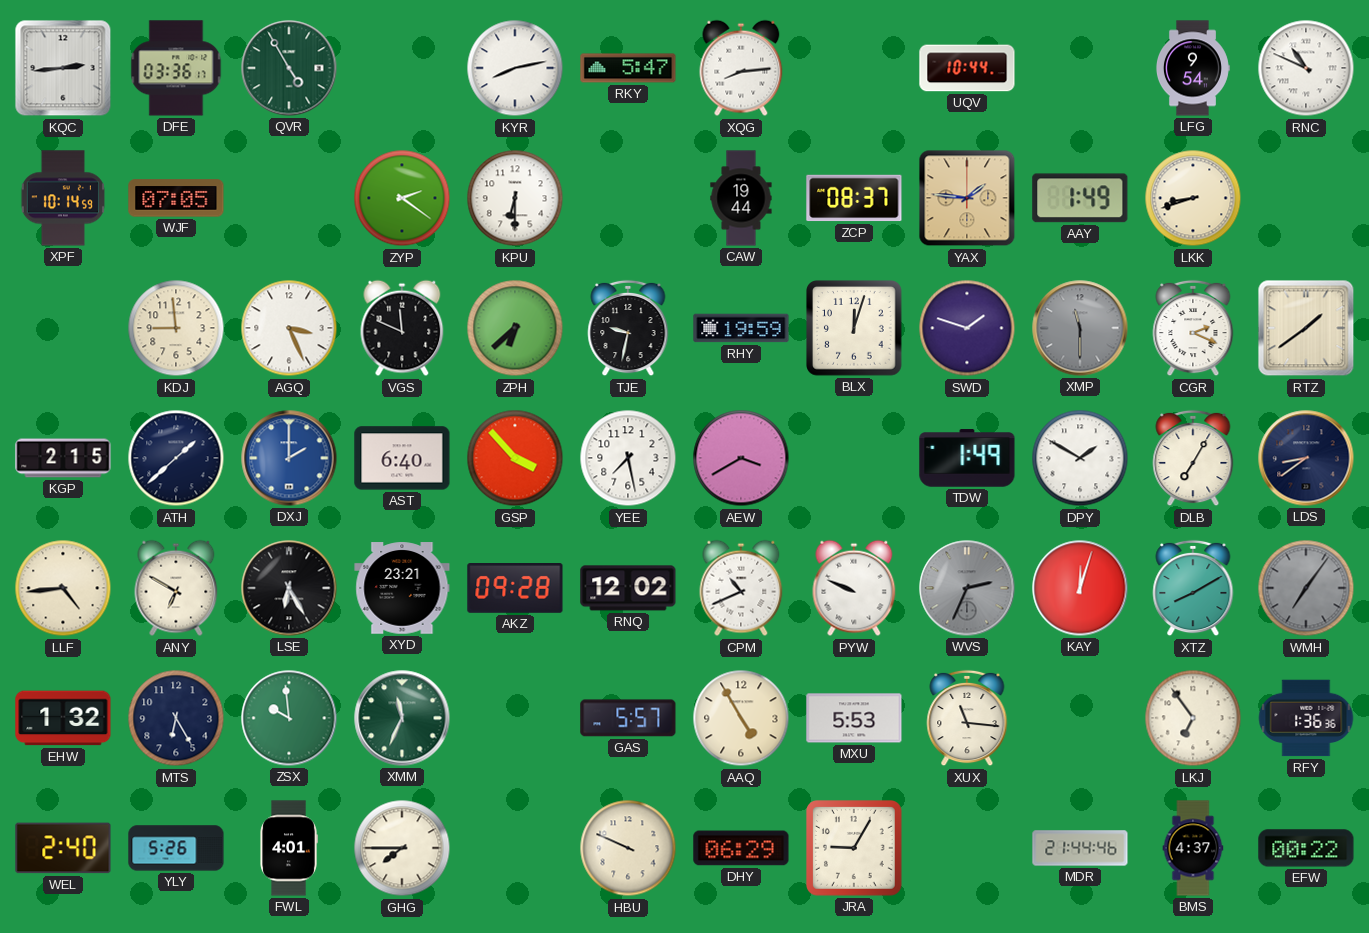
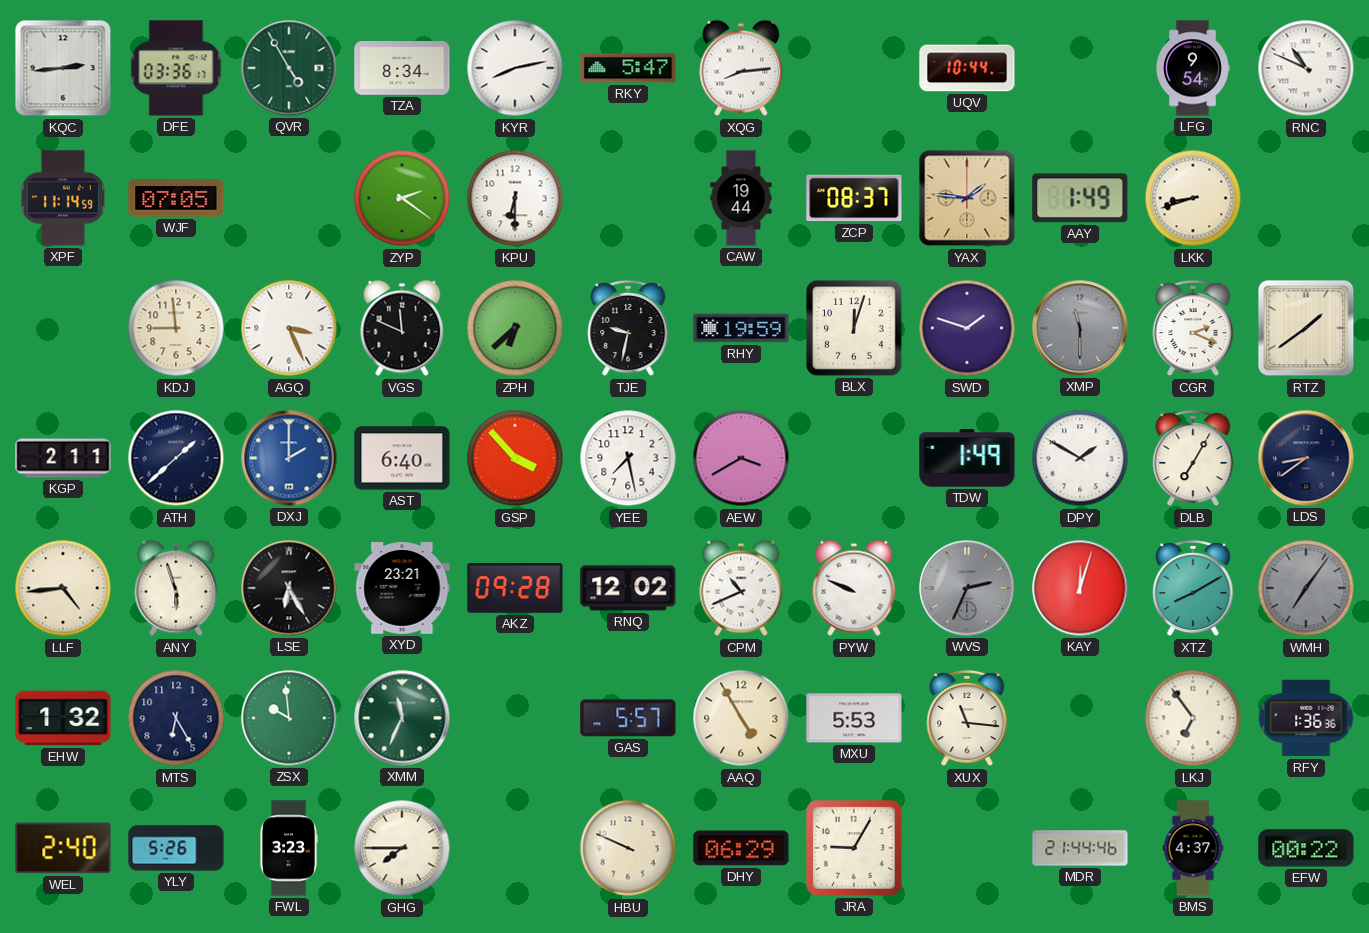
TZA: none -> 8:34 (402, 68)
XPF: 10:14 -> 11:14 (63, 198)
KGP: 2:15 -> 2:11 (63, 458)
ANY: 6:50 -> 5:57 (176, 588)
FWL: 4:01 -> 3:23 (289, 848)
